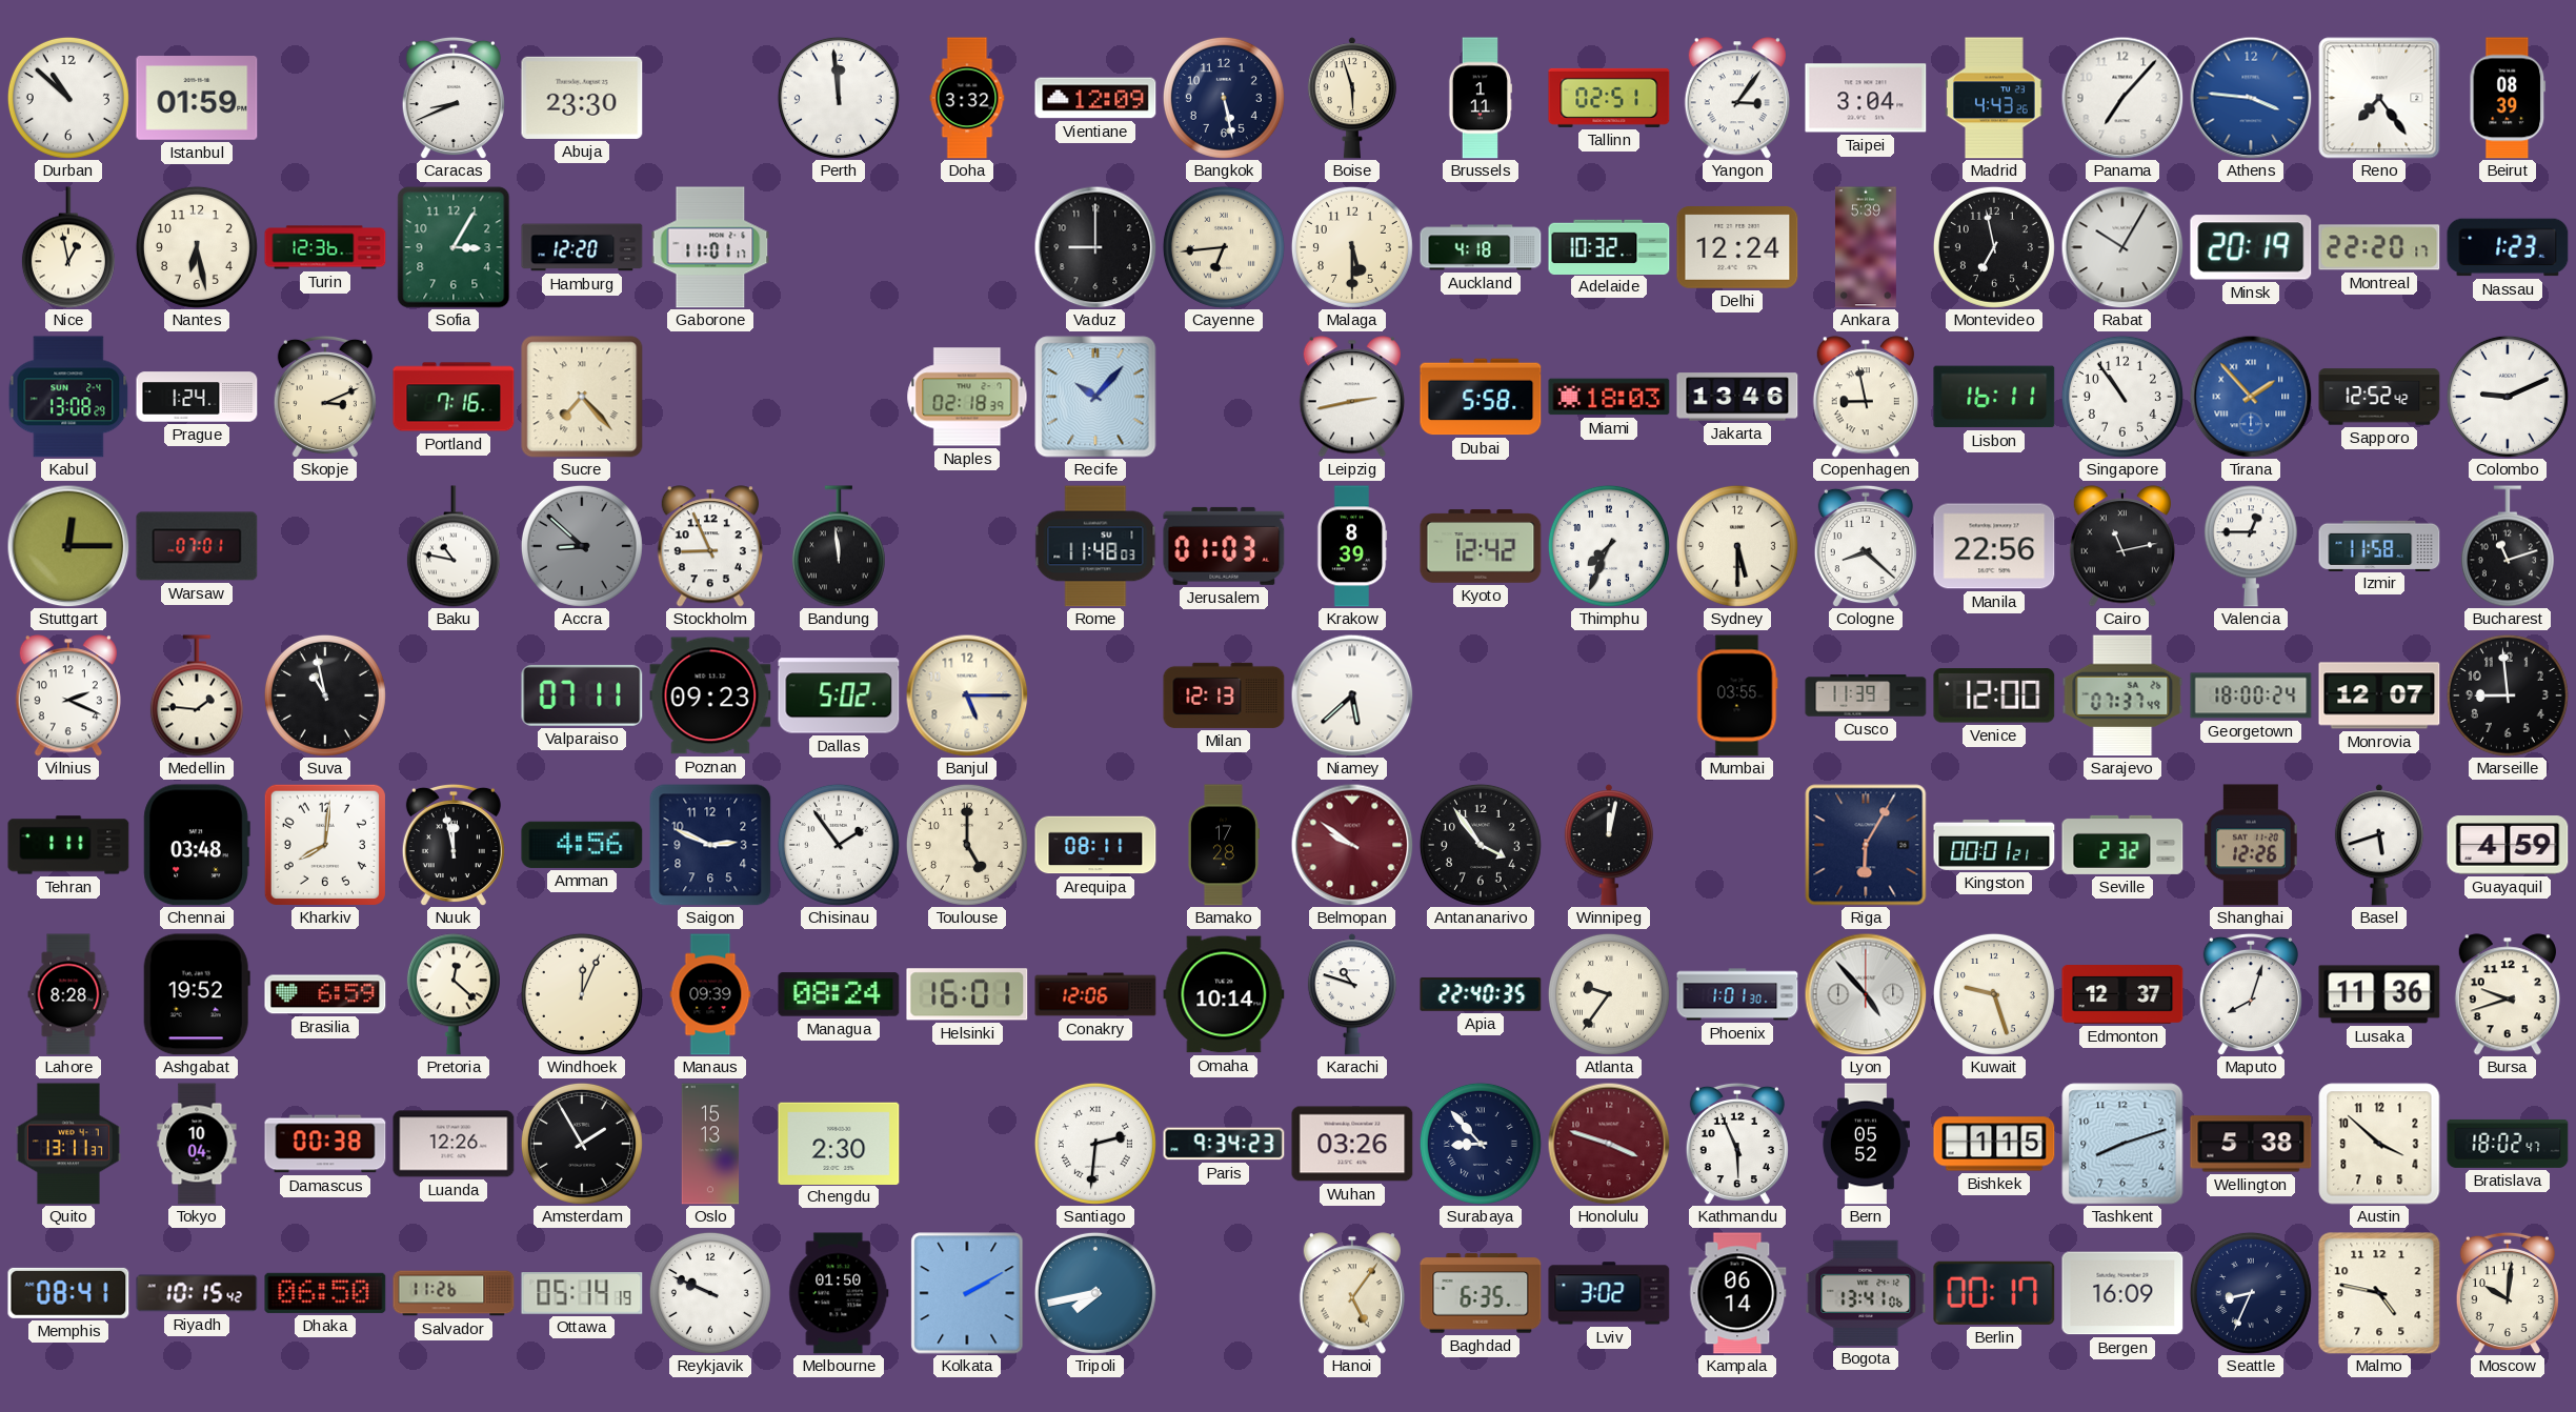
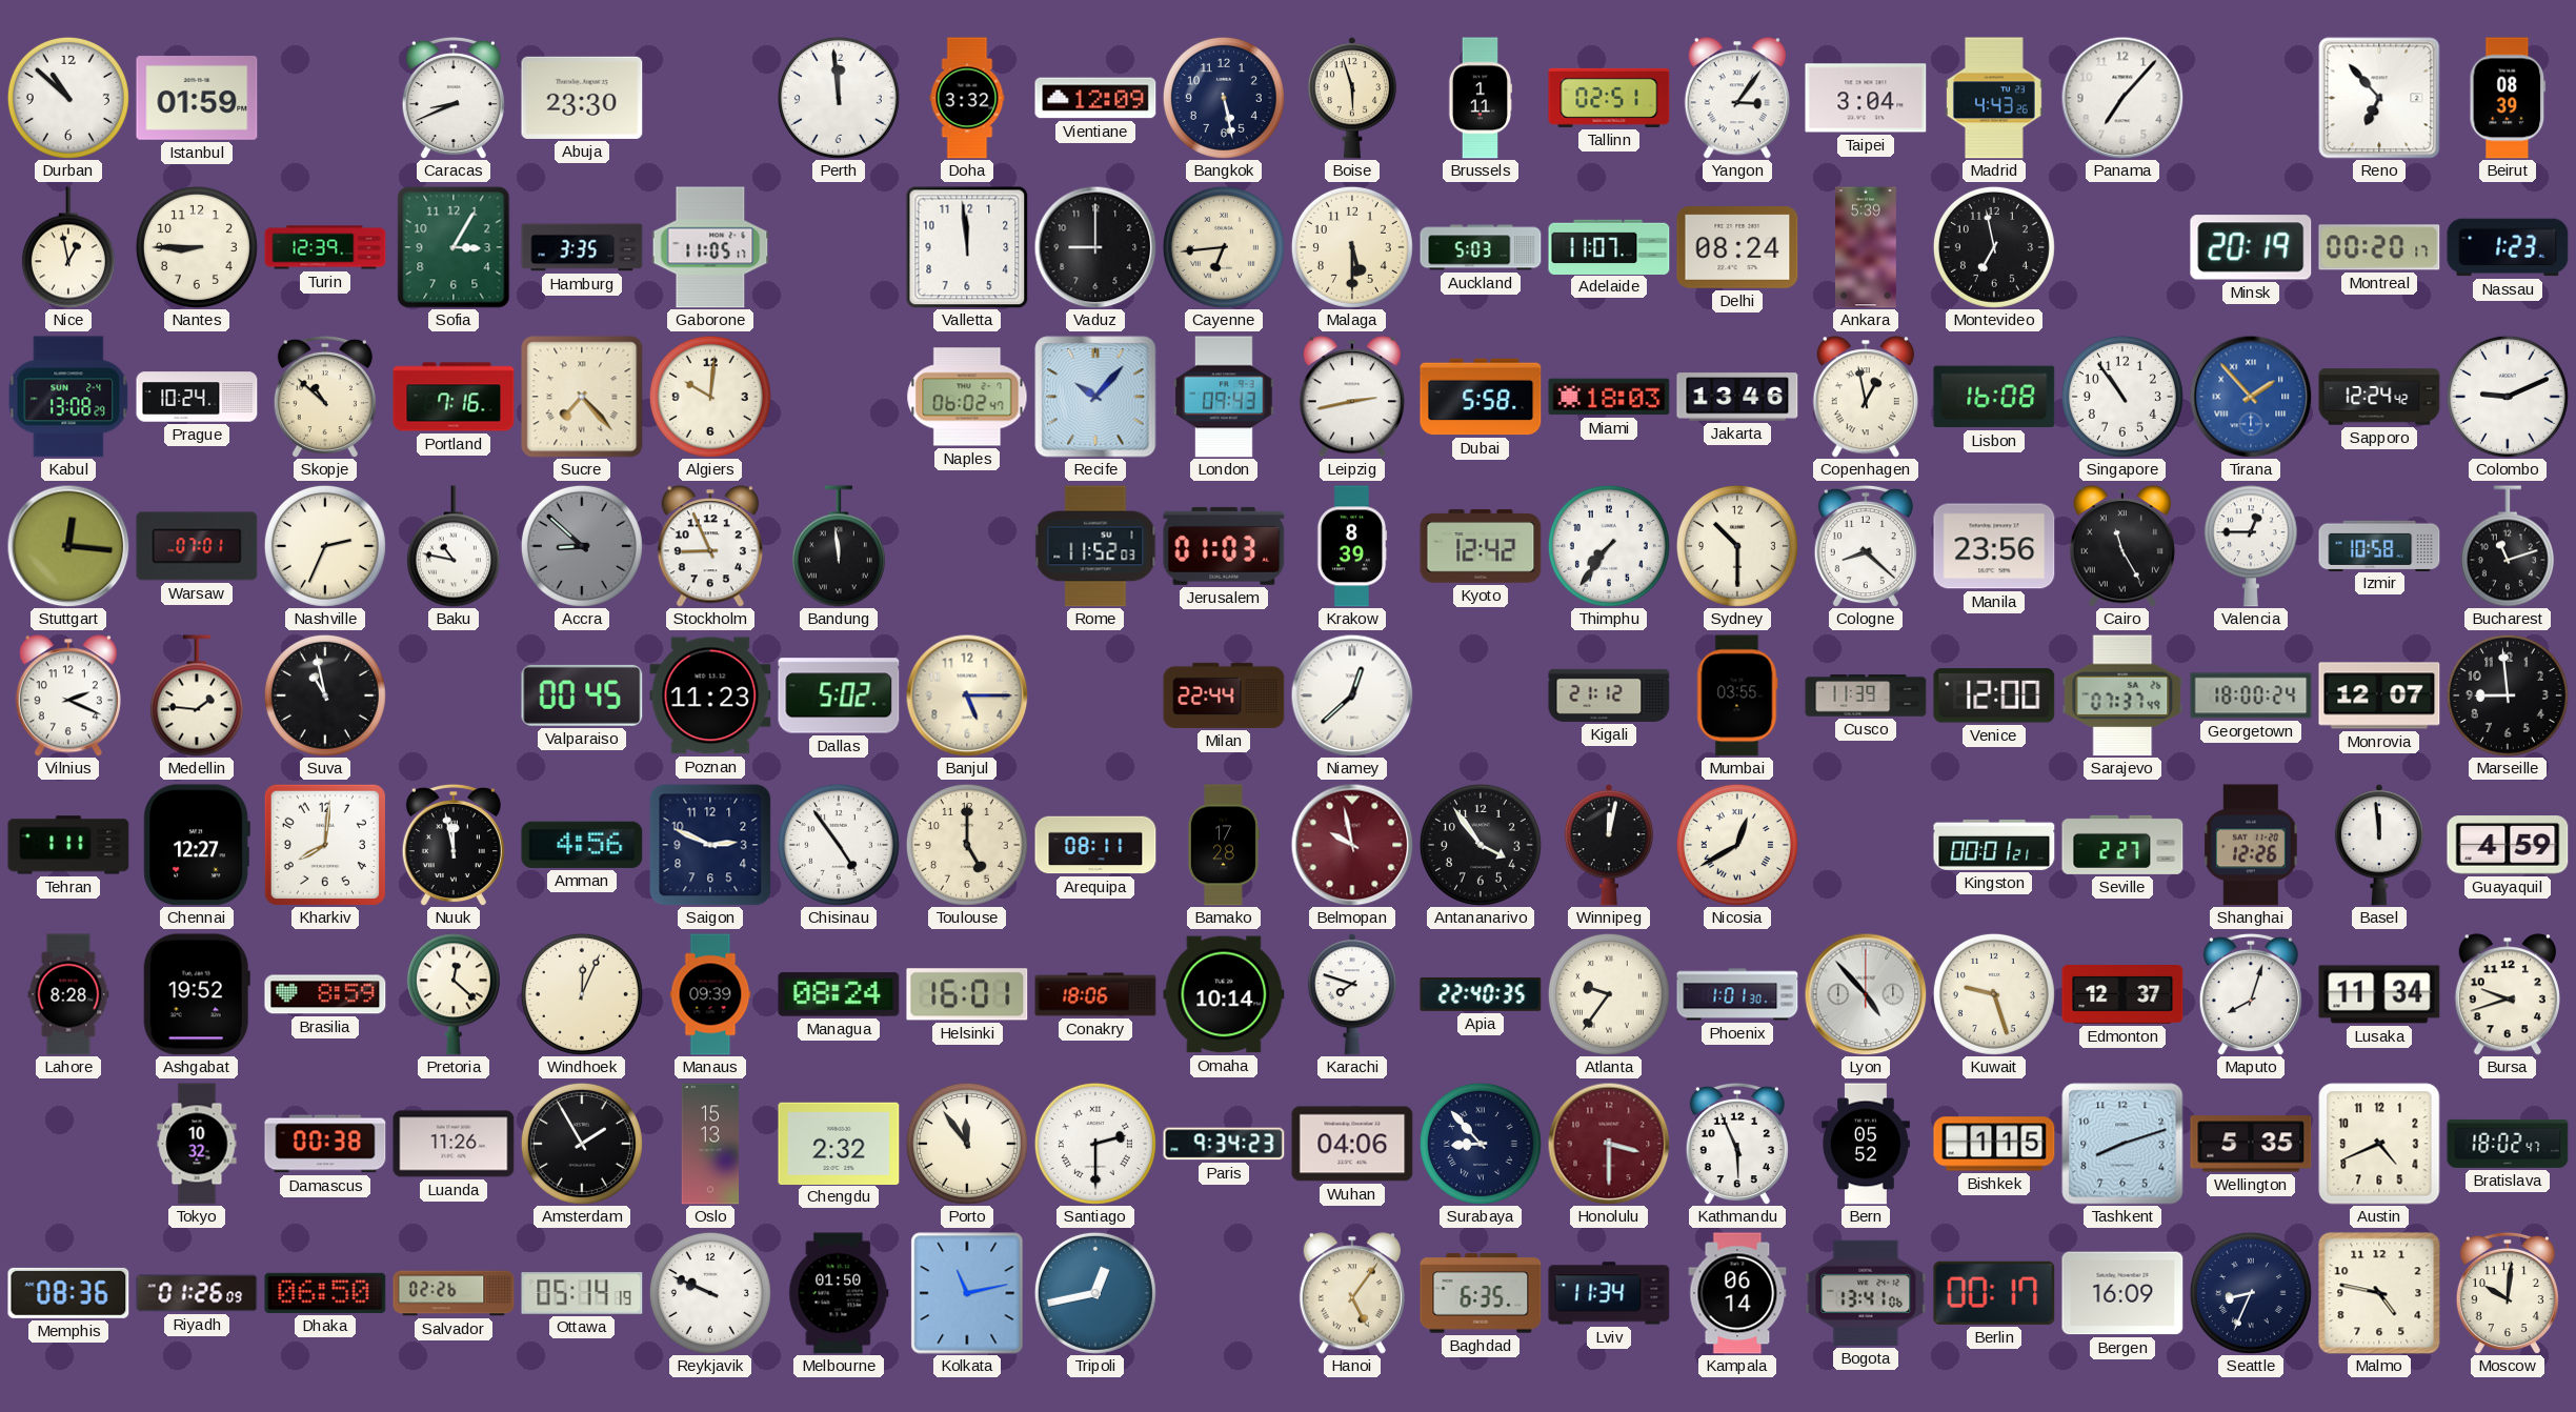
Athens: 3:46 -> none (2251, 98)
Reno: 7:24 -> 6:53 (2379, 98)
Nantes: 6:28 -> 8:45 (197, 247)
Turin: 12:36 -> 12:39 (325, 247)
Hamburg: 12:20 -> 3:35 (582, 247)
Gaborone: 11:01 -> 11:05 (710, 247)
Valletta: none -> 11:59 (967, 247)
Auckland: 4:18 -> 5:03 (1481, 247)
Adelaide: 10:32 -> 11:07 (1609, 246)
Delhi: 12:24 -> 08:24 (1737, 248)
Rabat: 10:05 -> none (2122, 247)
Montreal: 22:20 -> 00:20 (2379, 247)
Prague: 1:24 -> 10:24 (197, 397)
Skopje: 3:11 -> 10:52 (325, 397)
Algiers: none -> 10:01 (710, 397)
Naples: 02:18 -> 06:02 (967, 397)
London: none -> 09:43 (1224, 397)
Copenhagen: 8:58 -> 12:58 (1866, 397)
Lisbon: 16:11 -> 16:08 (1994, 397)
Sapporo: 12:52 -> 12:24 (2379, 397)
Stuttgart: 12:15 -> 12:16 (68, 546)
Nashville: none -> 2:34 (325, 546)
Rome: 11:48 -> 11:52 (1095, 546)
Thimphu: 7:34 -> 7:36 (1609, 546)
Sydney: 5:30 -> 10:30 (1737, 546)
Manila: 22:56 -> 23:56 (1994, 546)
Cairo: 11:13 -> 11:25 (2122, 546)
Izmir: 11:58 -> 10:58 (2379, 545)
Valparaiso: 07:11 -> 00:45 (582, 695)
Poznan: 09:23 -> 11:23 (710, 695)
Milan: 12:13 -> 22:44 (1224, 695)
Niamey: 5:38 -> 12:38 (1352, 695)
Kigali: none -> 21:12 (1609, 695)
Chennai: 03:48 -> 12:27 (197, 845)
Chisinau: 1:54 -> 4:54 (839, 845)
Belmopan: 9:51 -> 9:58 (1352, 845)
Nicosia: none -> 12:40 (1737, 845)
Riga: 6:05 -> none (1866, 845)
Seville: 2:32 -> 2:27 (2122, 845)
Basel: 5:42 -> 11:59 (2379, 845)
Brasilia: 6:59 -> 8:59 (325, 994)
Conakry: 12:06 -> 18:06 (1095, 994)
Karachi: 10:48 -> 7:48 (1352, 994)
Lusaka: 11:36 -> 11:34 (2379, 994)
Quito: 13:11 -> none (68, 1144)
Tokyo: 10:04 -> 10:32 (197, 1144)
Luanda: 12:26 -> 11:26 (454, 1144)
Chengdu: 2:30 -> 2:32 (839, 1143)
Porto: none -> 11:54 (967, 1144)
Santiago: 2:31 -> 2:30 (1095, 1144)
Wuhan: 03:26 -> 04:06 (1352, 1144)
Honolulu: 3:48 -> 3:30 (1609, 1144)
Wellington: 5:38 -> 5:35 (2251, 1144)
Austin: 3:52 -> 4:41 (2379, 1144)
Memphis: 08:41 -> 08:36 (68, 1293)
Riyadh: 10:15 -> 01:26 (197, 1293)
Salvador: 11:26 -> 02:26 (454, 1293)
Kolkata: 2:10 -> 11:13 (967, 1293)
Tripoli: 7:43 -> 12:43 (1095, 1293)
Lviv: 3:02 -> 11:34 (1609, 1293)
